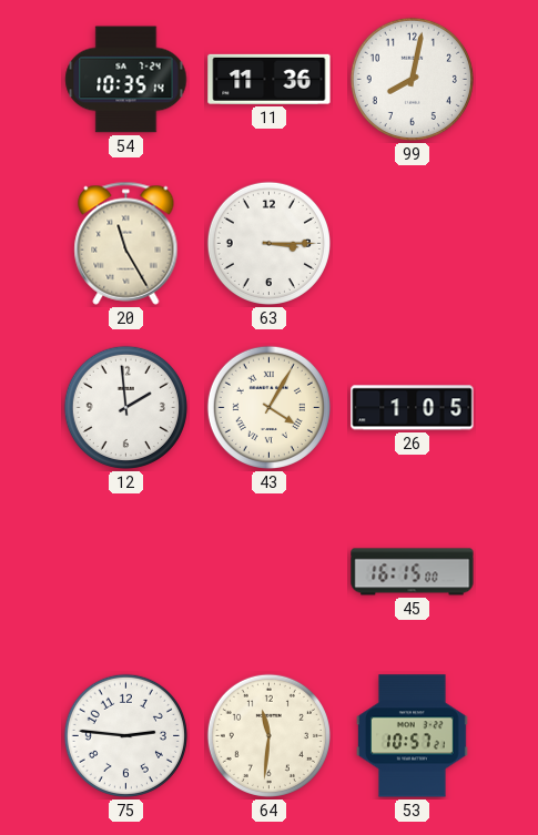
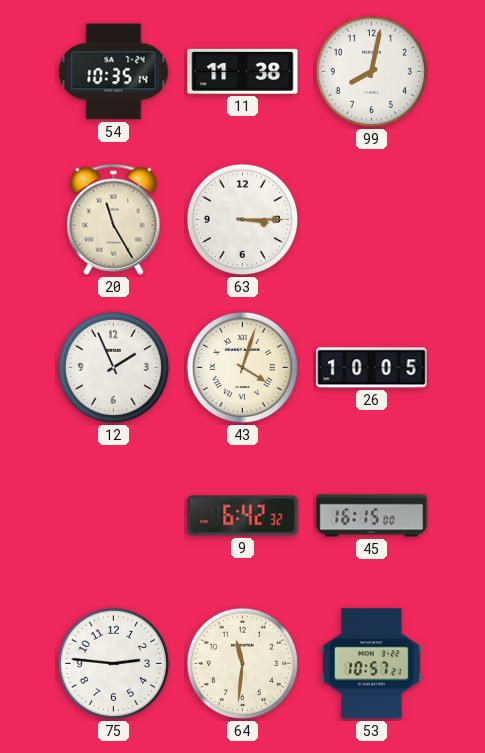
11: 11:36 -> 11:38 (243, 71)
12: 1:59 -> 1:56 (113, 367)
43: 4:05 -> 4:03 (242, 367)
26: 1:05 -> 10:05 (372, 368)
9: none -> 6:42 (243, 516)
